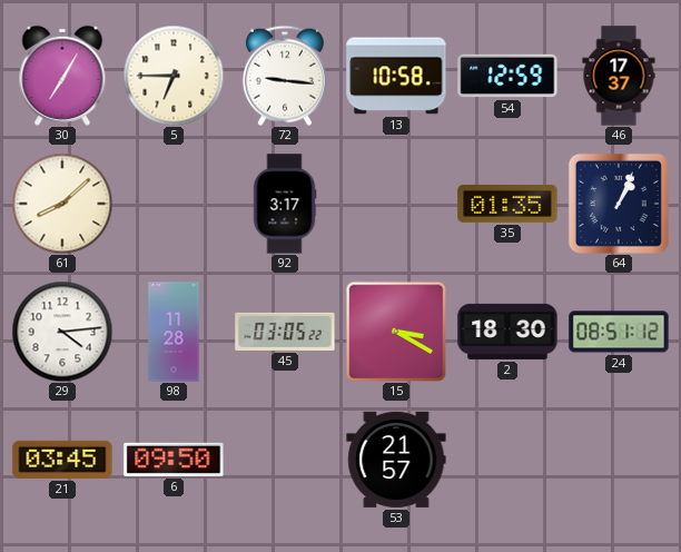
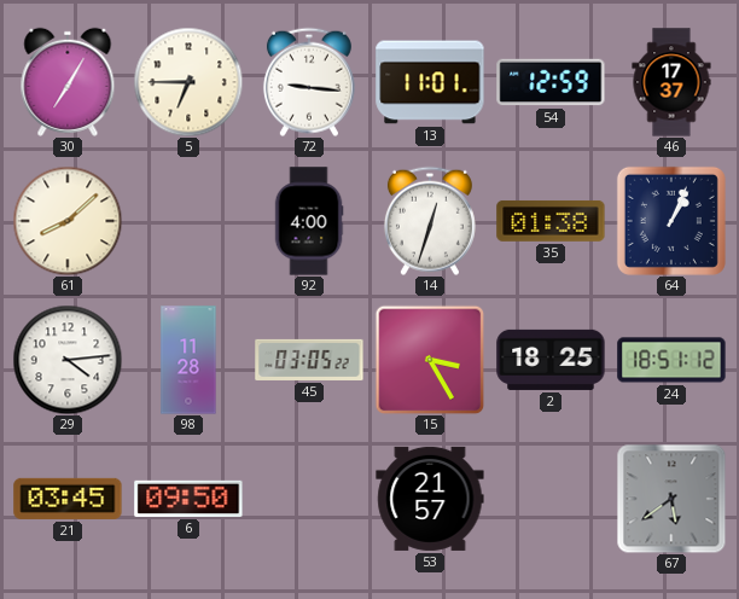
13: 10:58 -> 11:01 (430, 82)
92: 3:17 -> 4:00 (309, 221)
14: none -> 12:33 (430, 221)
35: 01:35 -> 01:38 (551, 221)
15: 3:20 -> 3:25 (430, 360)
2: 18:30 -> 18:25 (551, 360)
24: 08:51 -> 18:51 (671, 360)
67: none -> 5:39 (671, 499)
